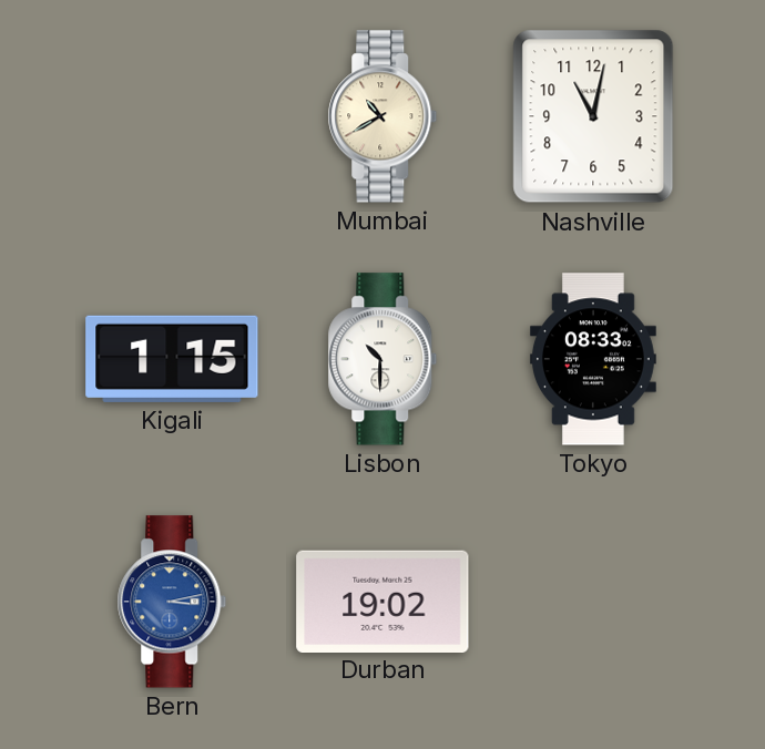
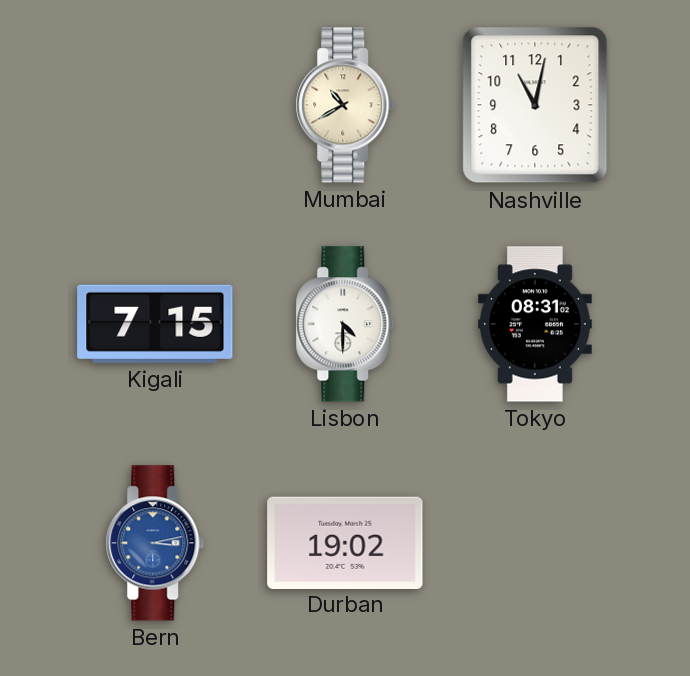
Kigali: 1:15 -> 7:15 (155, 324)
Lisbon: 10:30 -> 4:30 (345, 324)
Tokyo: 08:33 -> 08:31 (535, 324)
